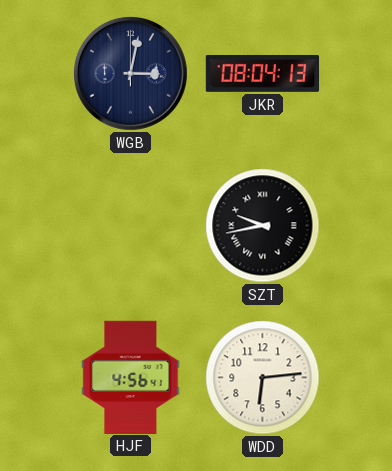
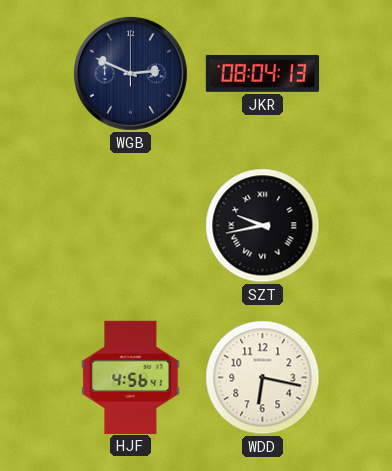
WGB: 3:02 -> 2:49 (130, 73)
WDD: 6:14 -> 6:17 (263, 378)
